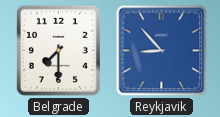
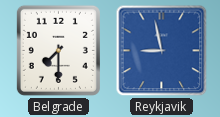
Reykjavik: 8:53 -> 8:58 (162, 51)
